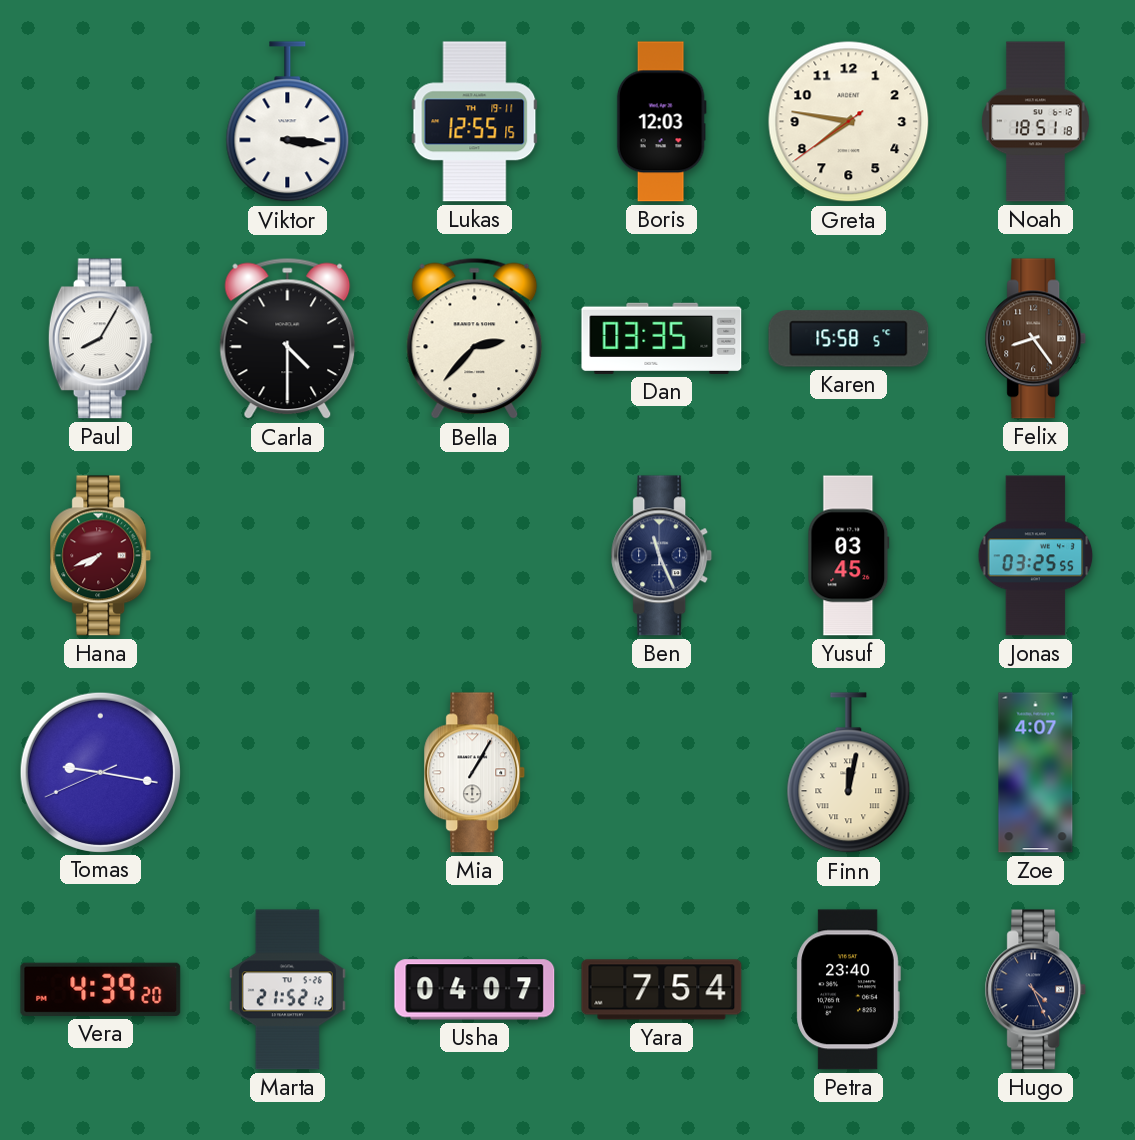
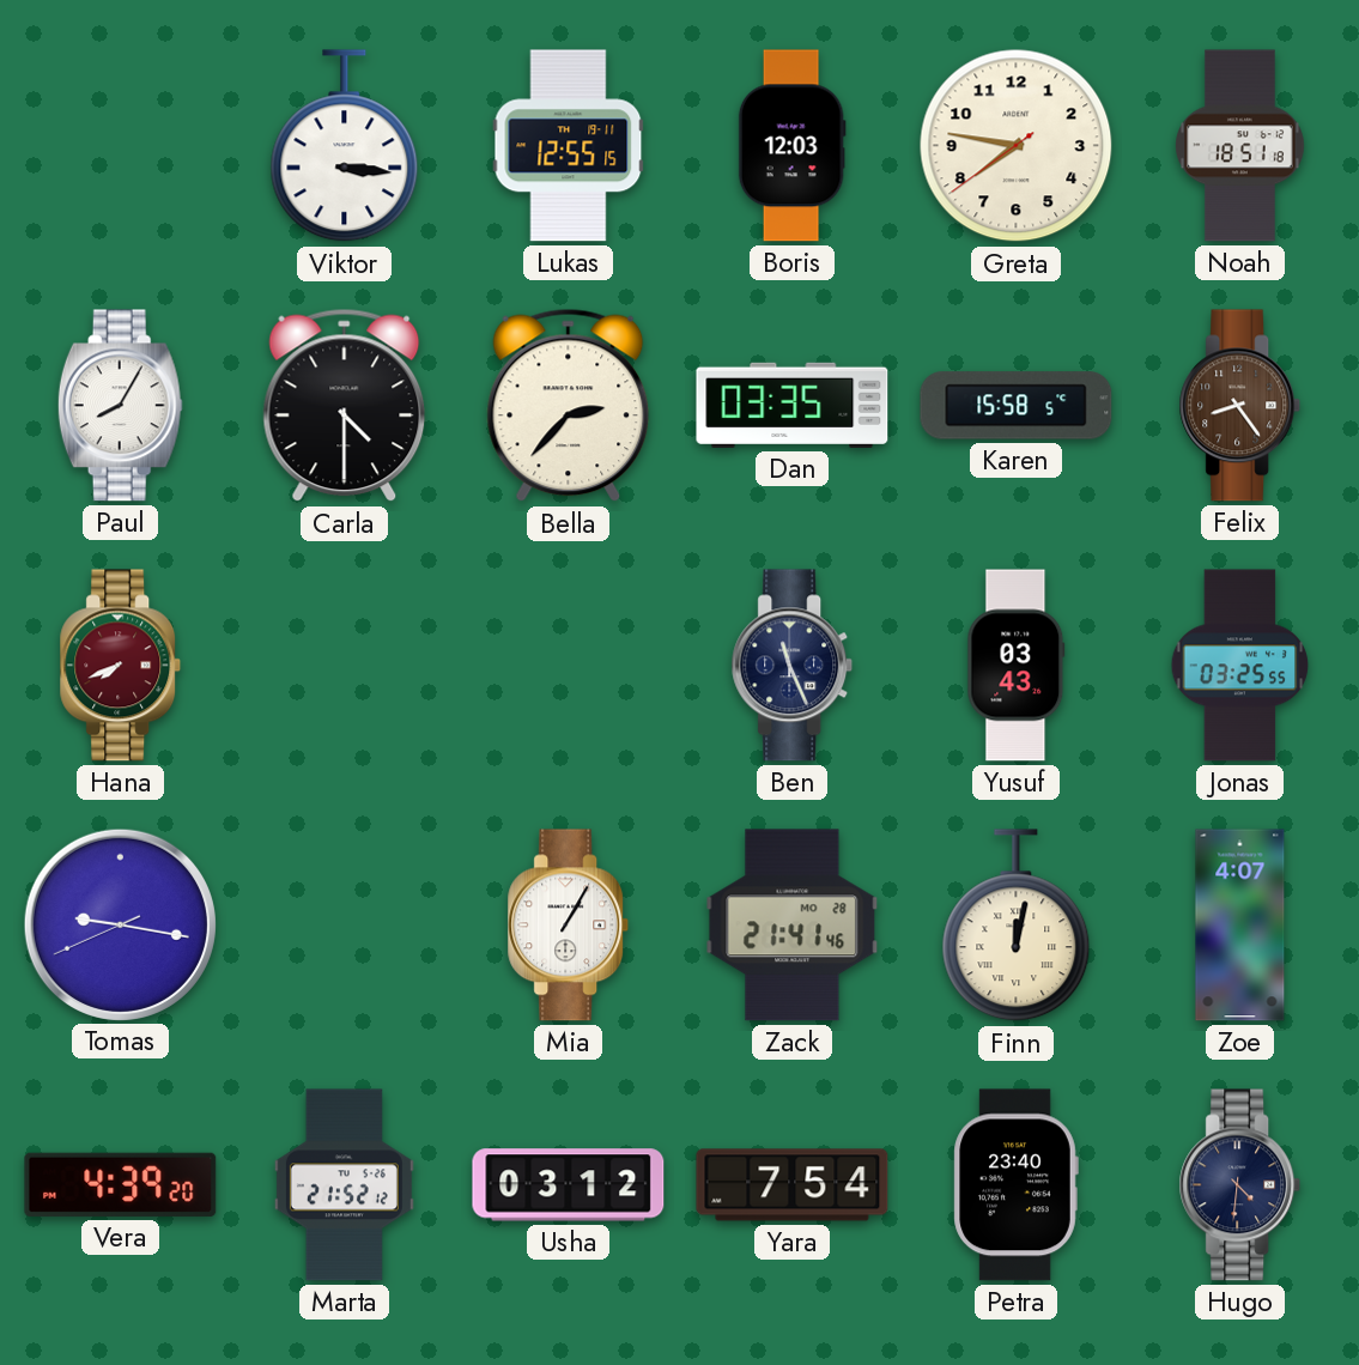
Yusuf: 03:45 -> 03:43 (1017, 666)
Zack: none -> 21:41 (793, 926)
Usha: 04:07 -> 03:12 (569, 1185)
Hugo: 4:26 -> 4:31 (1240, 1185)
